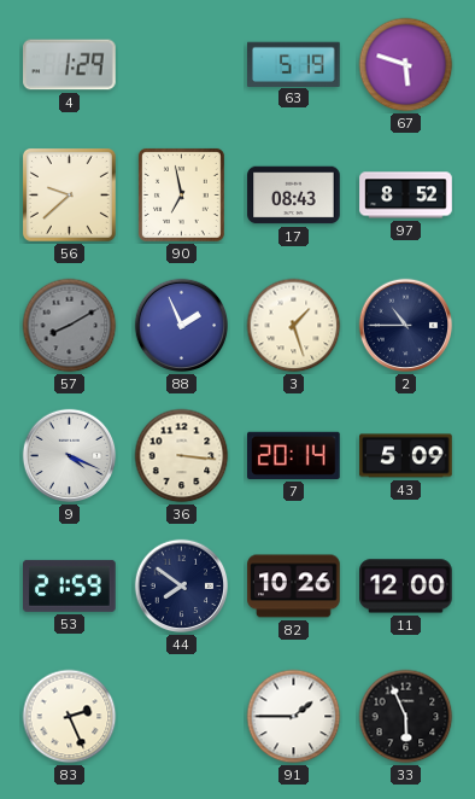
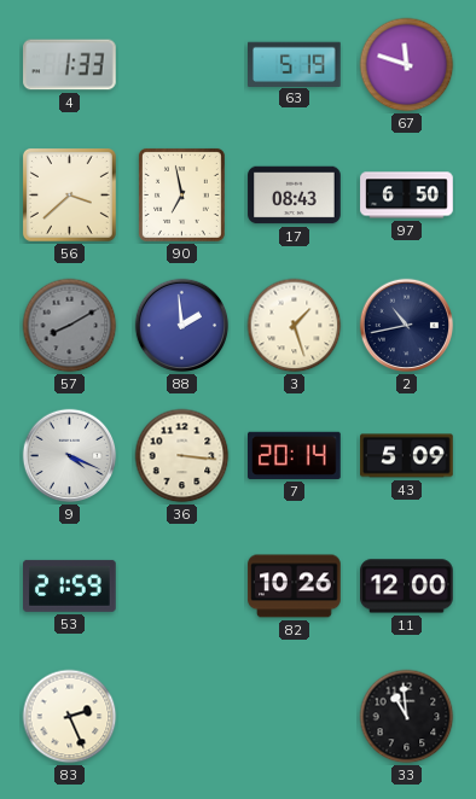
4: 1:29 -> 1:33 (70, 65)
67: 5:48 -> 11:48 (407, 65)
56: 9:38 -> 3:38 (69, 194)
97: 8:52 -> 6:50 (407, 196)
88: 1:56 -> 1:59 (182, 326)
2: 10:45 -> 10:43 (407, 326)
44: 7:51 -> none (182, 587)
91: 1:45 -> none (294, 717)
33: 5:56 -> 10:59 (407, 717)
